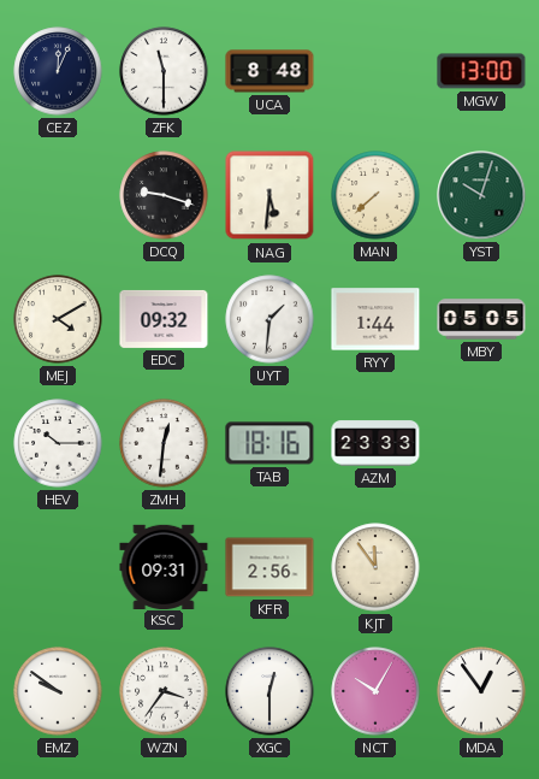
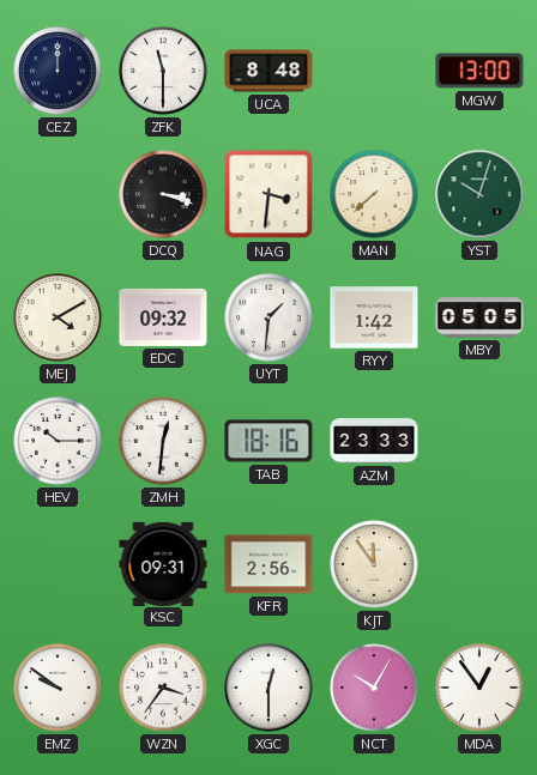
CEZ: 12:04 -> 12:00 (58, 71)
DCQ: 9:18 -> 3:18 (163, 194)
NAG: 5:31 -> 3:31 (268, 194)
RYY: 1:44 -> 1:42 (374, 317)
